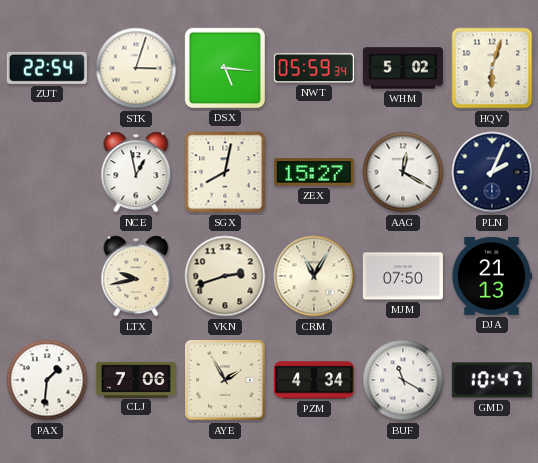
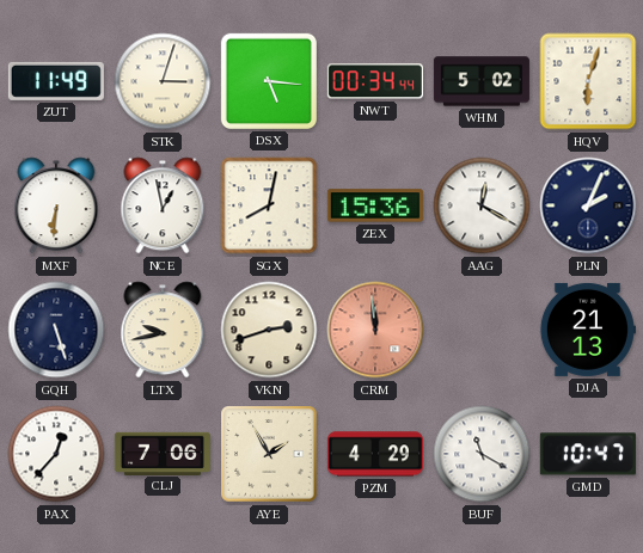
ZUT: 22:54 -> 11:49 (56, 81)
NWT: 05:59 -> 00:34 (375, 81)
MXF: none -> 6:31 (56, 205)
ZEX: 15:27 -> 15:36 (375, 205)
GQH: none -> 5:27 (56, 330)
CRM: 11:05 -> 11:59 (375, 330)
CRM dial: cream -> salmon (375, 330)
MJM: 07:50 -> none (403, 276)
PAX: 1:31 -> 12:37 (56, 454)
PZM: 4:34 -> 4:29 (375, 454)
